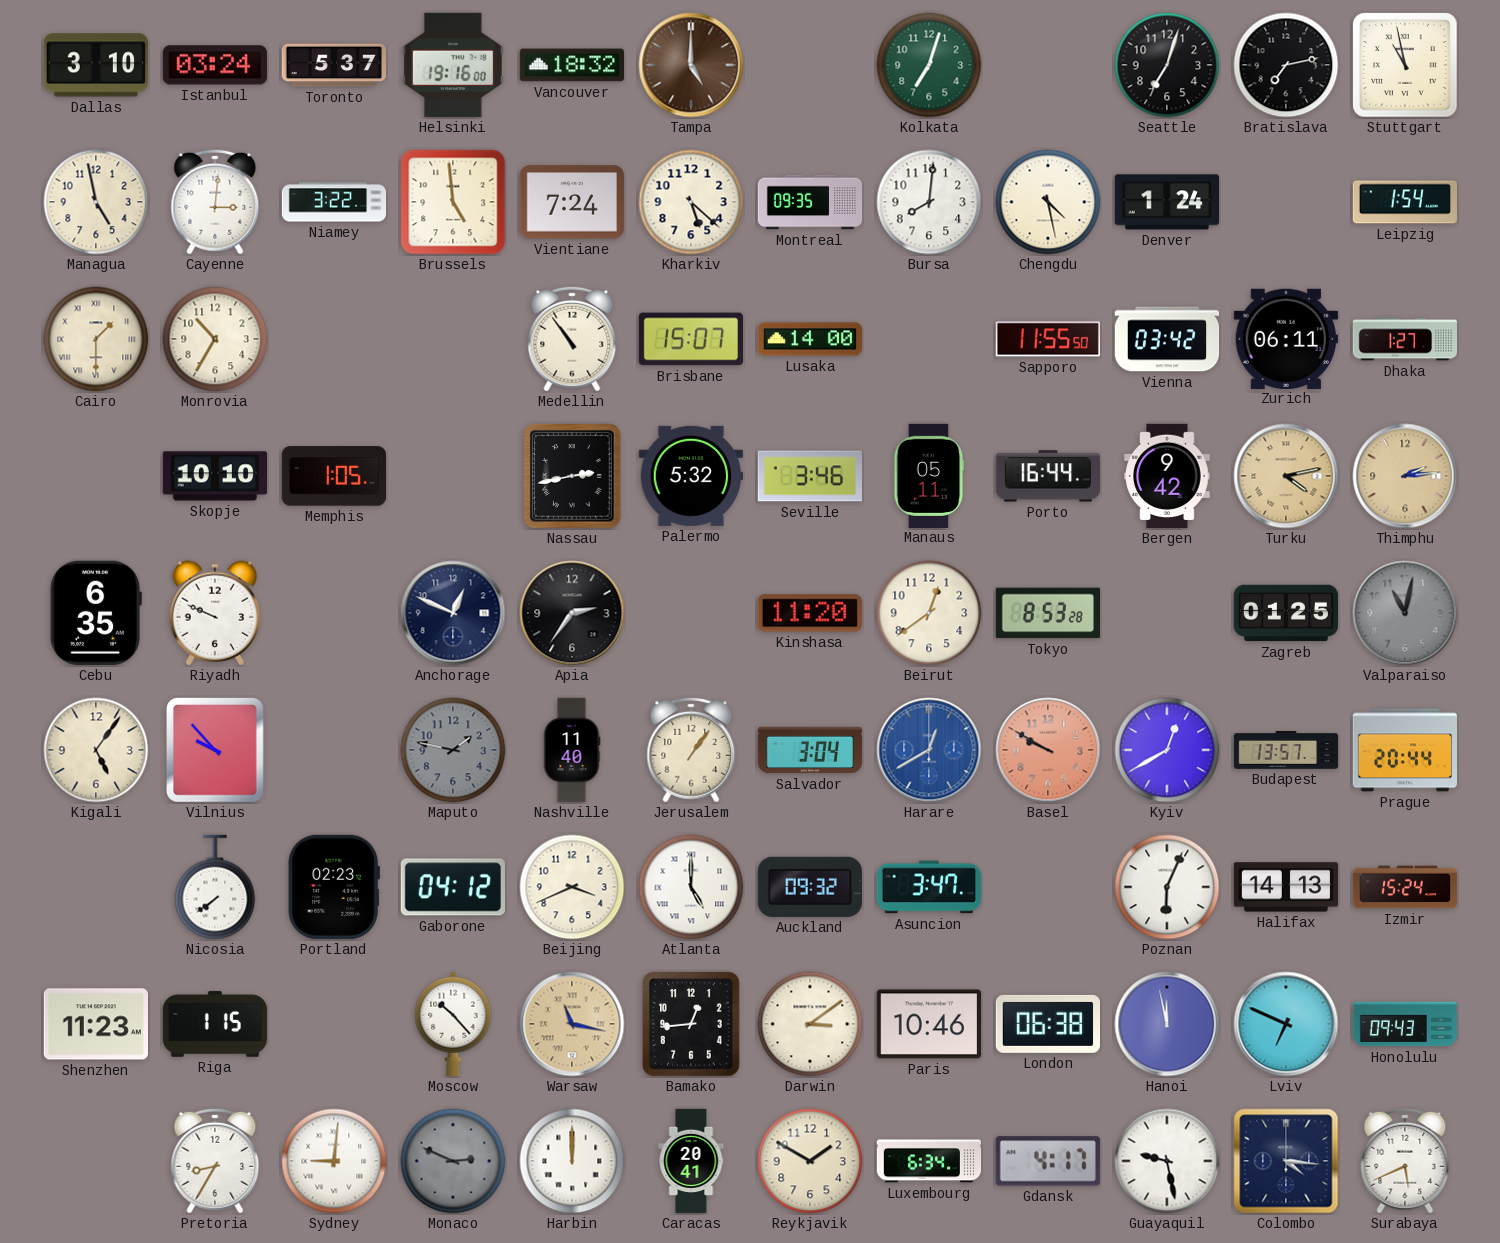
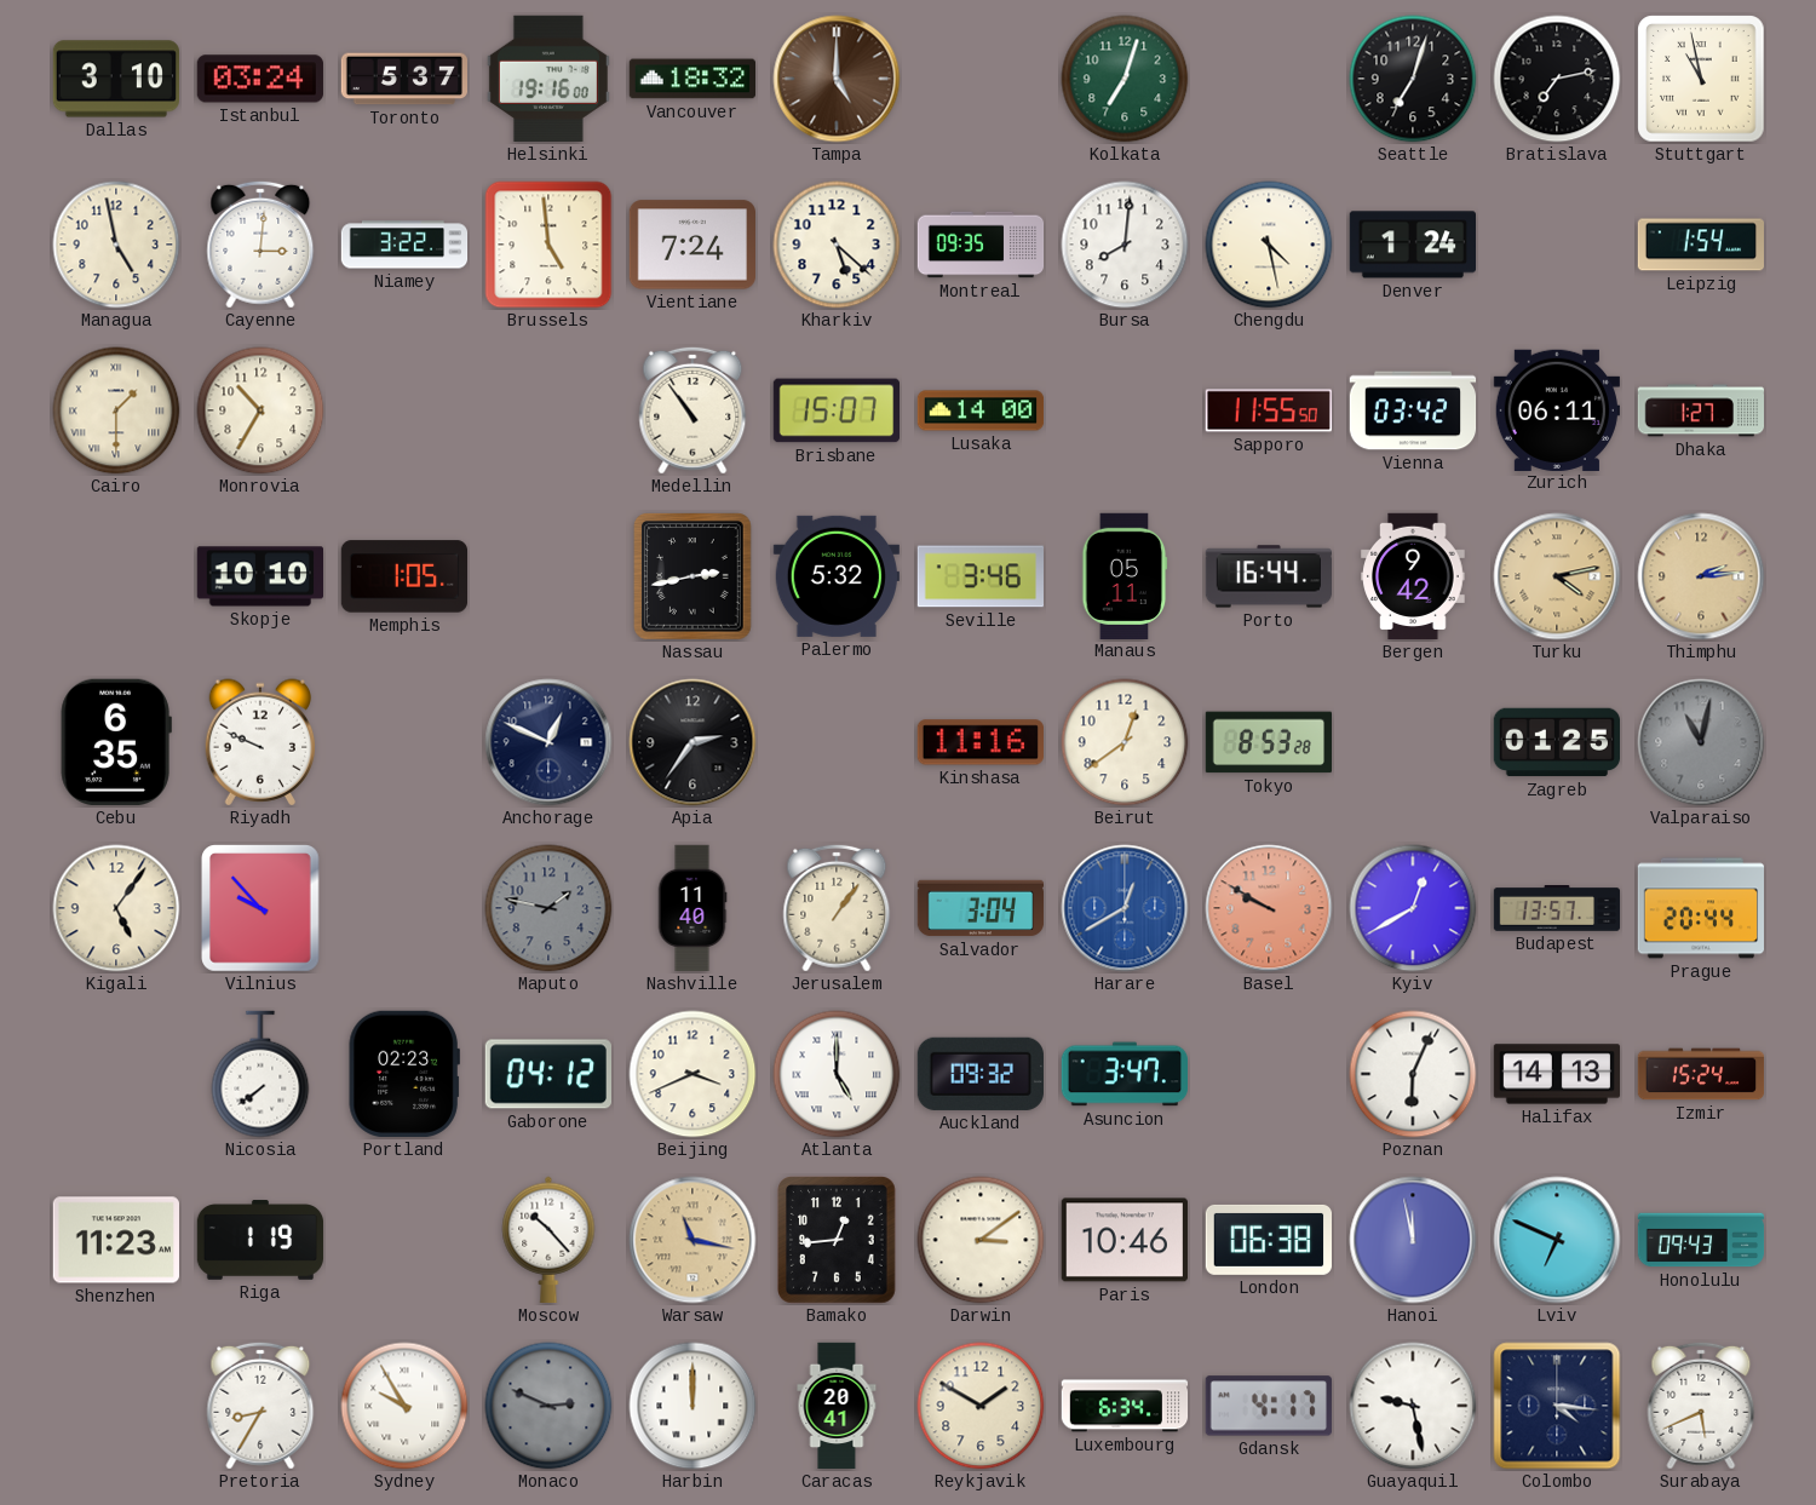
Kinshasa: 11:20 -> 11:16 (981, 742)
Riga: 1:15 -> 1:19 (260, 1240)
Sydney: 9:01 -> 9:55 (404, 1406)
